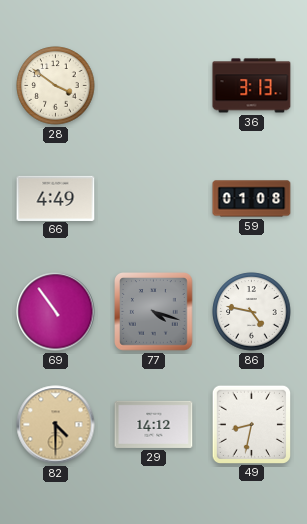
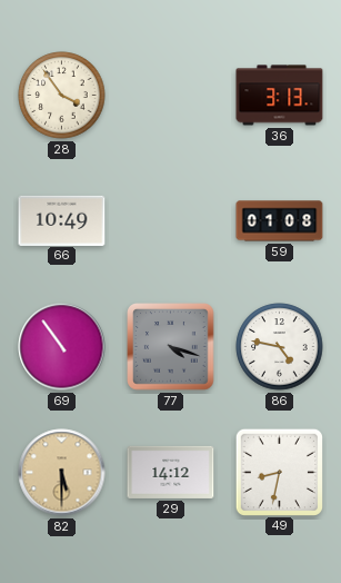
28: 3:51 -> 3:54 (62, 96)
66: 4:49 -> 10:49 (62, 220)
82: 4:30 -> 5:30 (62, 473)
